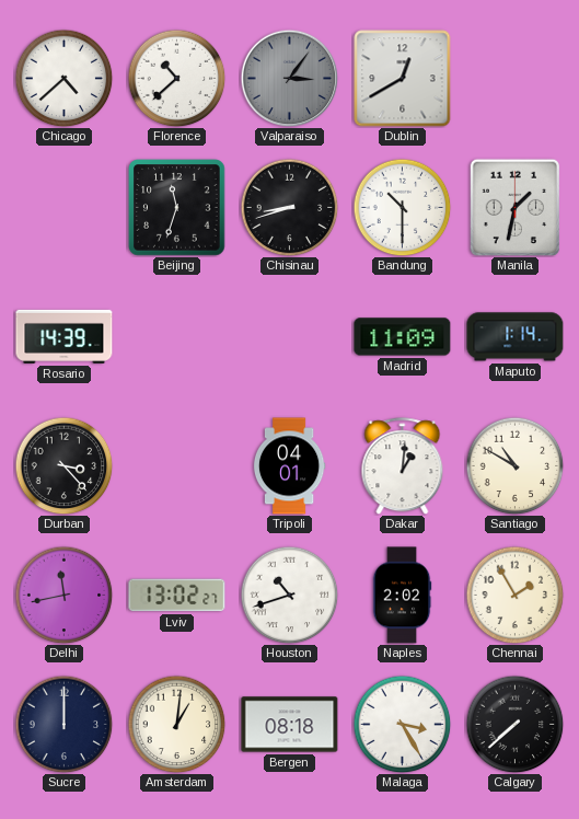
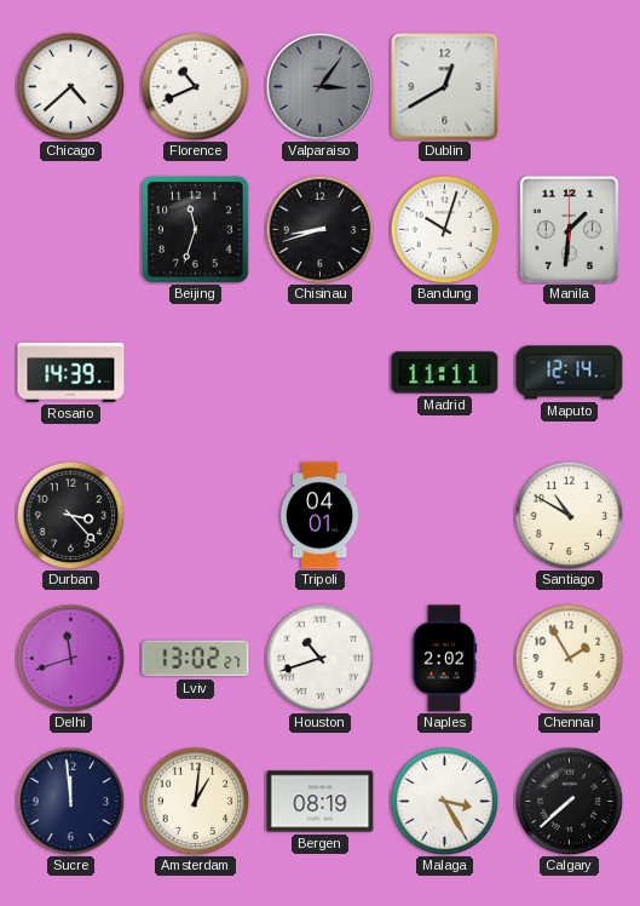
Florence: 10:38 -> 10:41 (195, 86)
Bandung: 10:30 -> 10:03 (444, 229)
Manila: 1:32 -> 1:31 (570, 229)
Madrid: 11:09 -> 11:11 (445, 373)
Maputo: 1:14 -> 12:14 (570, 373)
Dakar: 1:01 -> none (403, 466)
Delhi: 11:43 -> 11:42 (70, 658)
Sucre: 12:00 -> 11:59 (70, 801)
Bergen: 08:18 -> 08:19 (321, 802)
